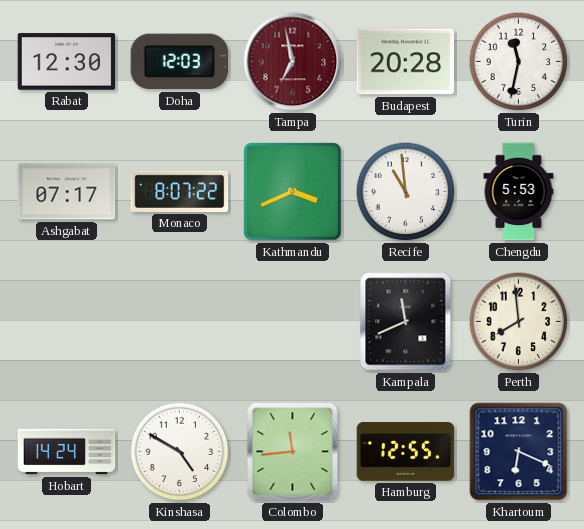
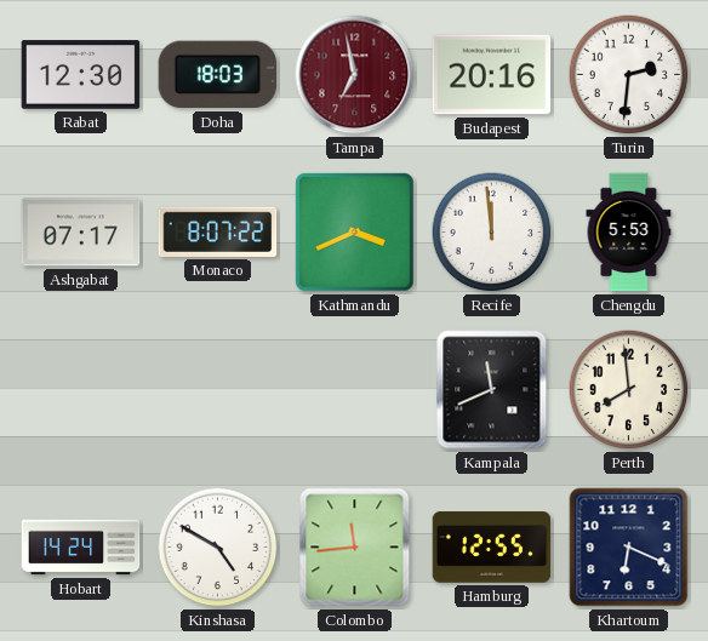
Doha: 12:03 -> 18:03 (218, 75)
Budapest: 20:28 -> 20:16 (492, 75)
Turin: 11:32 -> 2:31 (629, 75)
Recife: 10:59 -> 11:59 (492, 233)
